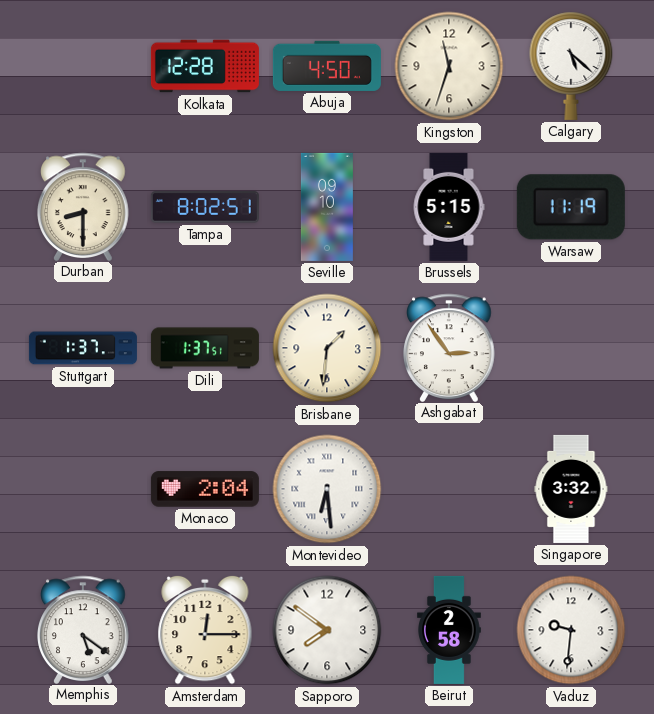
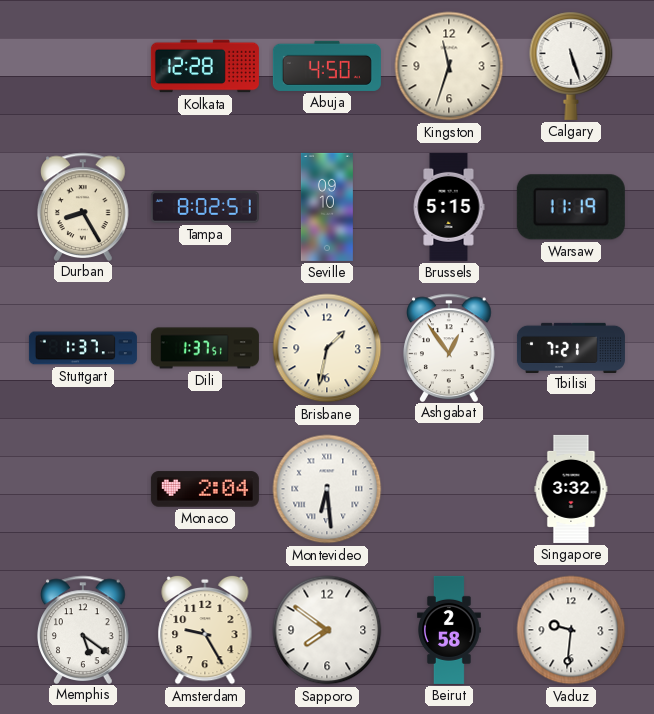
Calgary: 5:22 -> 5:27 (571, 66)
Durban: 8:30 -> 8:25 (83, 206)
Brisbane: 1:31 -> 1:32 (327, 348)
Ashgabat: 2:54 -> 12:54 (449, 347)
Tbilisi: none -> 7:21 (571, 347)
Amsterdam: 12:15 -> 9:25 (205, 630)
